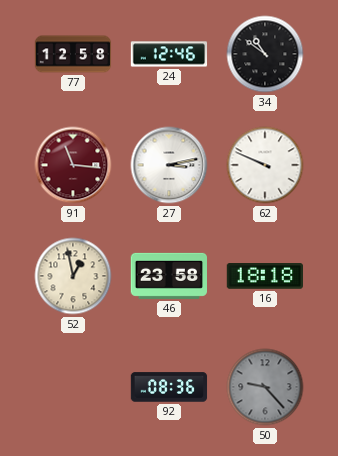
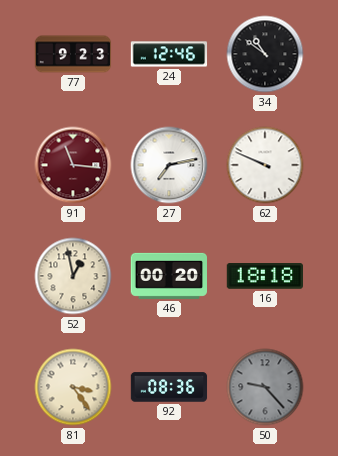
77: 12:58 -> 9:23 (73, 54)
27: 3:13 -> 7:13 (169, 165)
46: 23:58 -> 00:20 (168, 276)
81: none -> 3:24 (73, 387)
